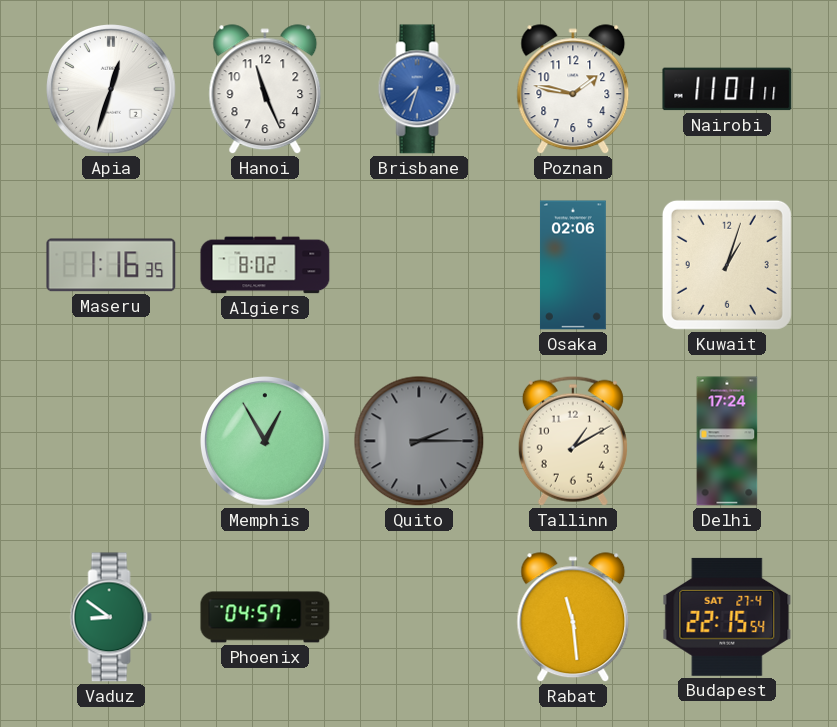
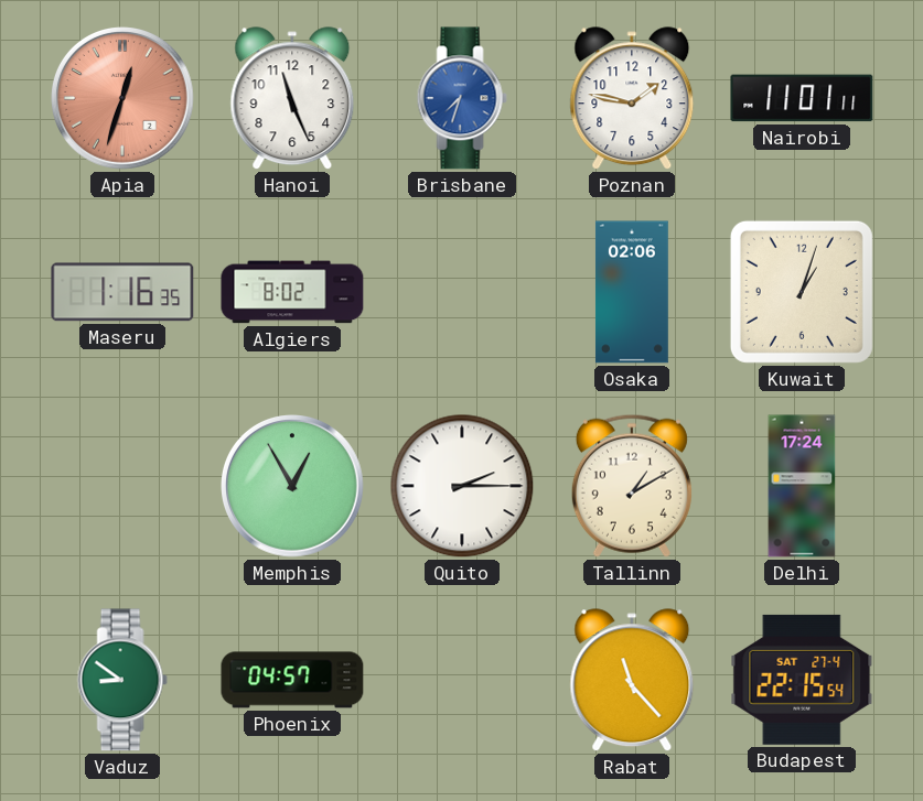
Apia dial: white -> salmon (124, 99)
Quito dial: grey -> white (462, 486)
Rabat: 11:29 -> 11:23 (632, 681)
